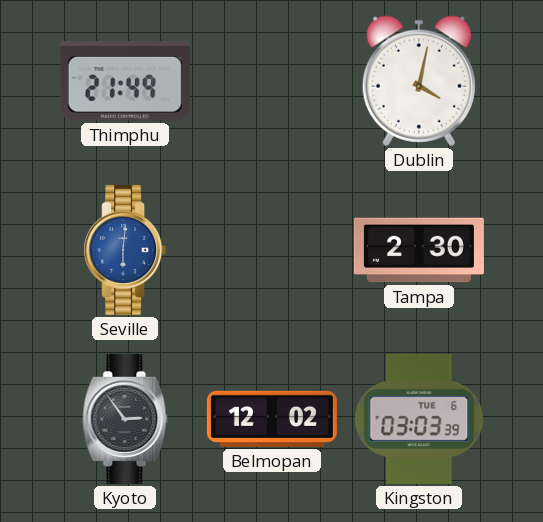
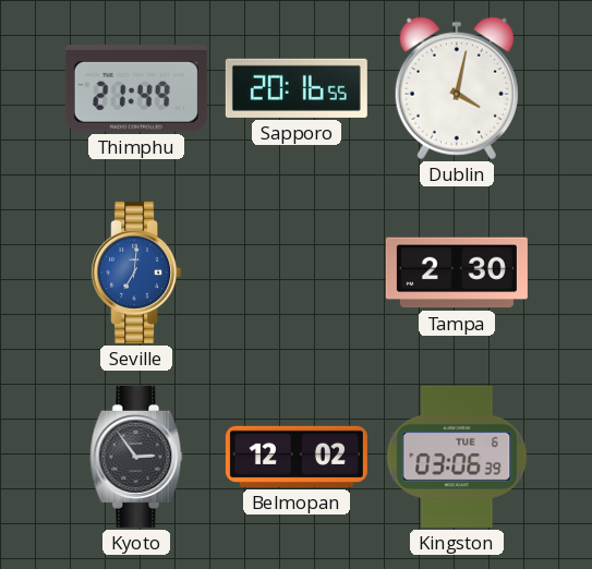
Sapporo: none -> 20:16 (297, 88)
Seville: 6:01 -> 7:01 (136, 273)
Kingston: 03:03 -> 03:06 (457, 457)
